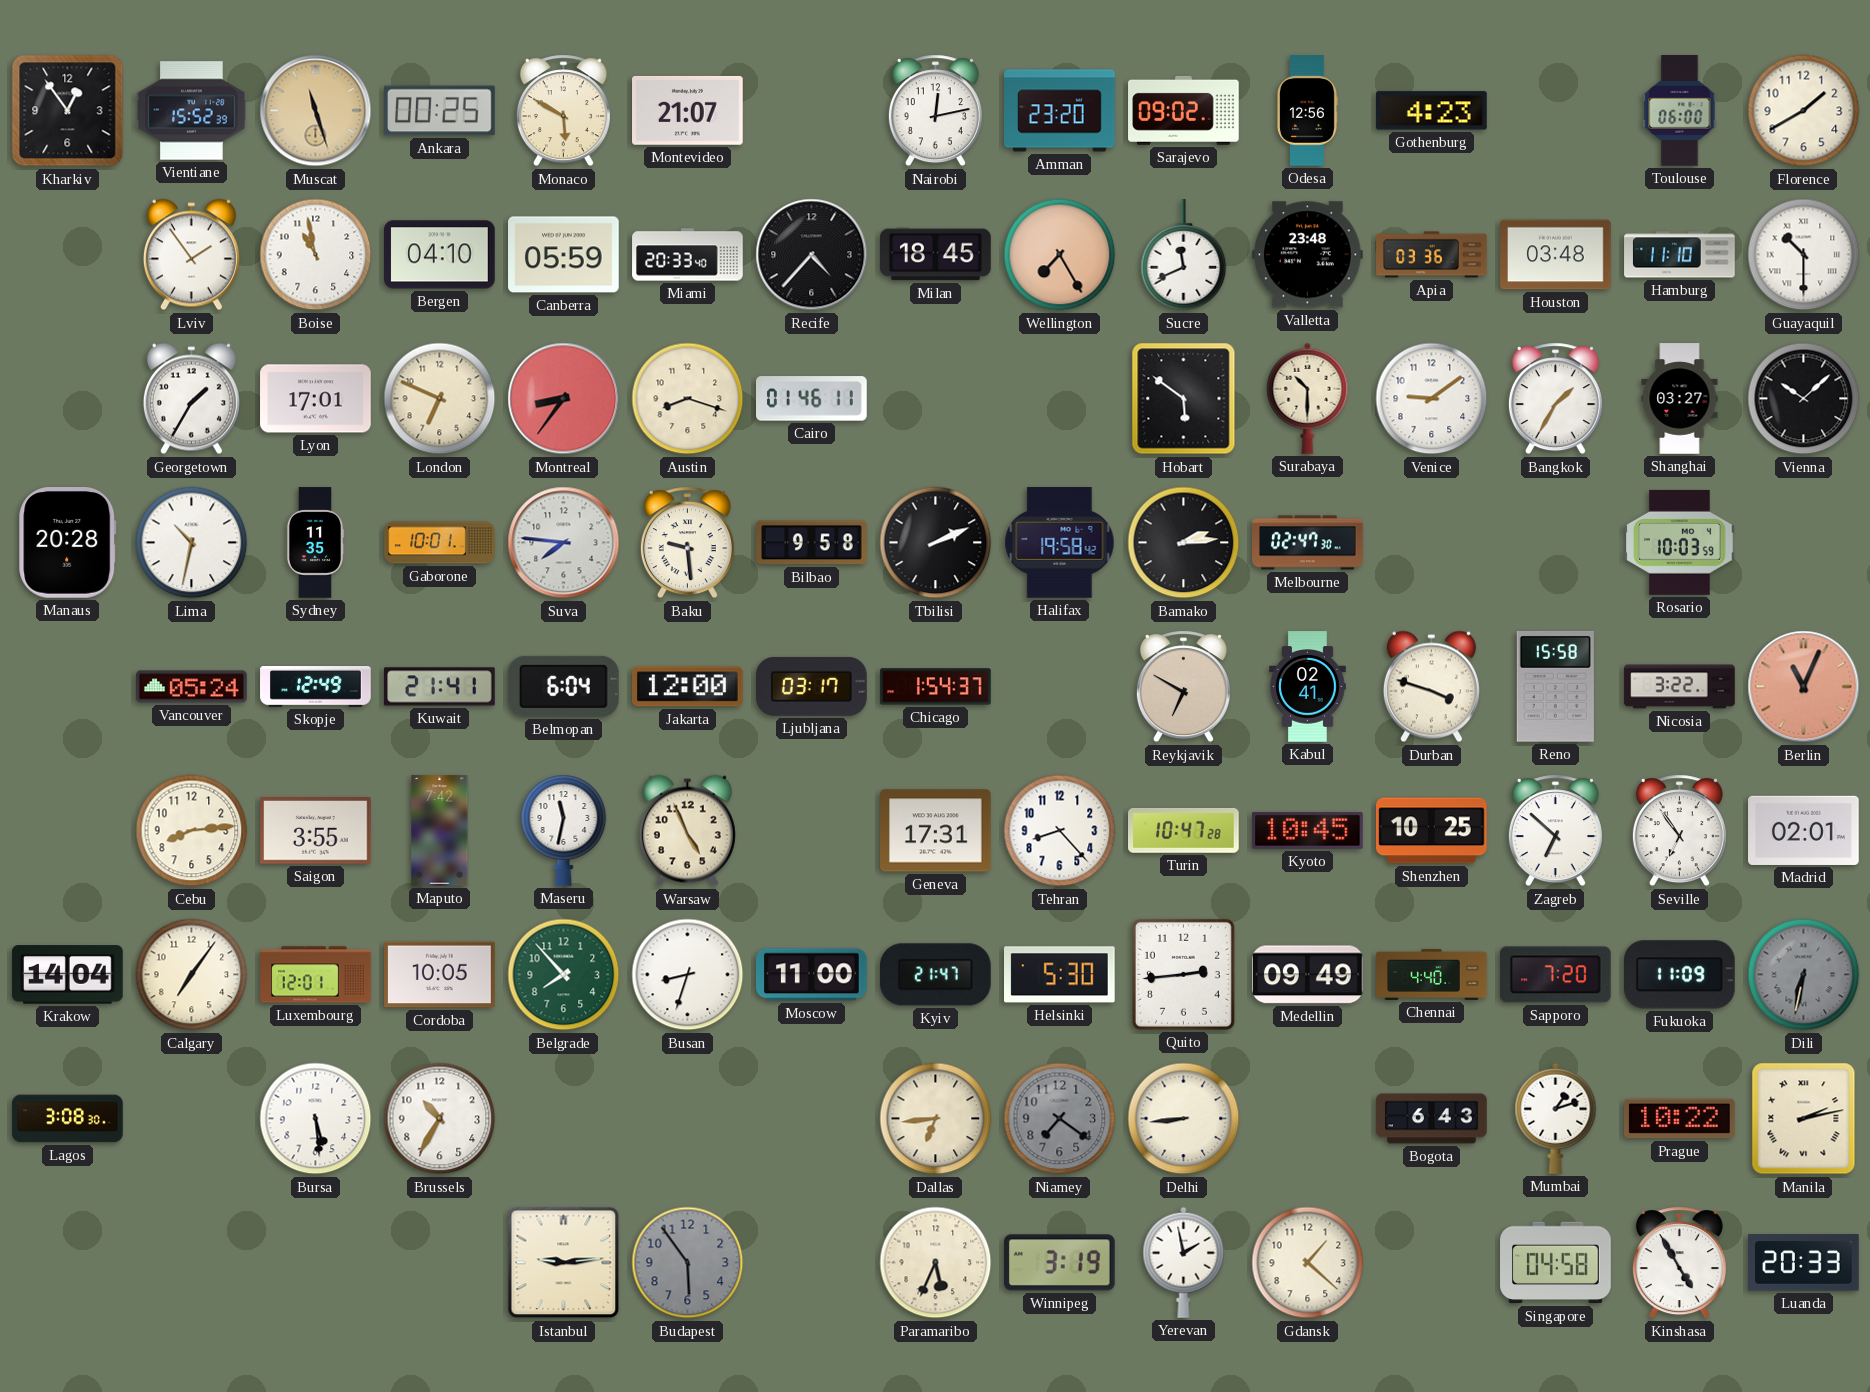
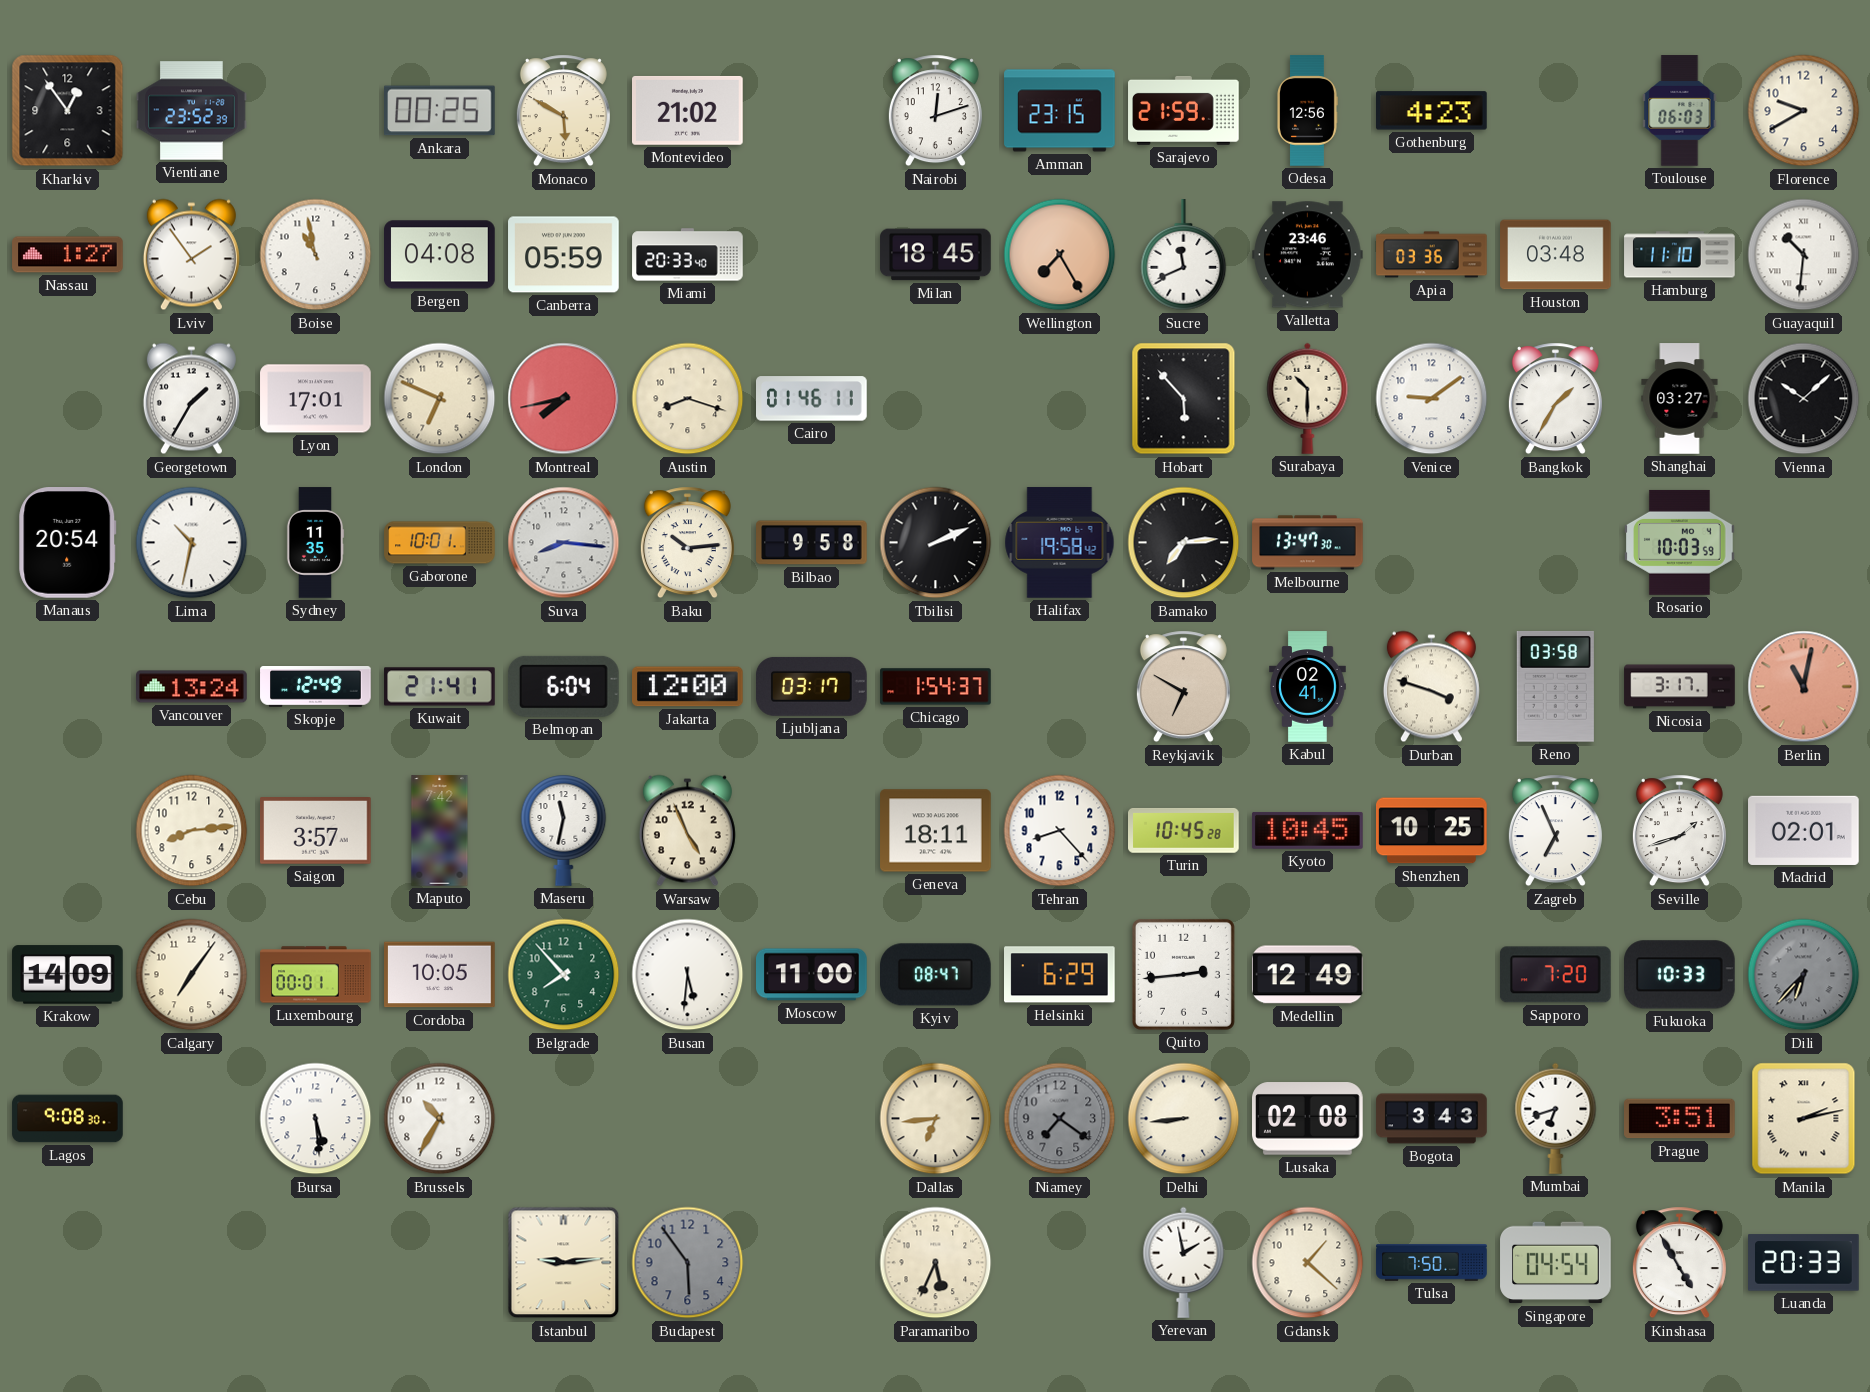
Vientiane: 15:52 -> 23:52 (192, 111)
Muscat: 11:27 -> none (316, 111)
Montevideo: 21:07 -> 21:02 (688, 110)
Nairobi: 12:13 -> 12:12 (935, 111)
Amman: 23:20 -> 23:15 (1060, 111)
Sarajevo: 09:02 -> 21:59 (1184, 110)
Toulouse: 06:00 -> 06:03 (1680, 111)
Florence: 1:40 -> 9:40 (1804, 111)
Nassau: none -> 1:27 (68, 255)
Bergen: 04:10 -> 04:08 (440, 255)
Recife: 4:37 -> none (812, 255)
Valletta: 23:48 -> 23:46 (1308, 255)
Guayaquil: 10:30 -> 10:31 (1804, 255)
Montreal: 8:36 -> 7:43 (564, 399)
Hobart: 5:51 -> 5:53 (1184, 399)
Manaus: 20:28 -> 20:54 (68, 543)
Suva: 7:46 -> 8:16 (564, 543)
Baku: 9:29 -> 10:14 (687, 543)
Bamako: 2:14 -> 7:14 (1184, 543)
Melbourne: 02:47 -> 13:47 (1308, 543)
Vancouver: 05:24 -> 13:24 (192, 687)
Reno: 15:58 -> 03:58 (1555, 686)
Nicosia: 3:22 -> 3:17 (1680, 687)
Berlin: 11:04 -> 11:02 (1804, 687)
Saigon: 3:55 -> 3:57 (316, 831)
Geneva: 17:31 -> 18:11 (936, 831)
Turin: 10:47 -> 10:45 (1184, 830)
Zagreb: 6:52 -> 6:56 (1555, 831)
Seville: 6:54 -> 1:42 (1679, 831)
Krakow: 14:04 -> 14:09 (68, 975)
Luxembourg: 12:01 -> 00:01 (316, 975)
Busan: 8:33 -> 5:31 (688, 975)
Kyiv: 21:47 -> 08:47 (936, 975)
Helsinki: 5:30 -> 6:29 (1060, 975)
Medellin: 09:49 -> 12:49 (1308, 975)
Chennai: 4:40 -> none (1432, 974)
Fukuoka: 11:09 -> 10:33 (1680, 975)
Dili: 6:32 -> 6:37 (1804, 975)
Lagos: 3:08 -> 9:08 (68, 1119)
Lusaka: none -> 02:08 (1308, 1119)
Bogota: 6:43 -> 3:43 (1432, 1119)
Mumbai: 1:12 -> 6:42 (1556, 1118)
Prague: 10:22 -> 3:51 (1680, 1119)
Winnipeg: 3:19 -> none (1060, 1263)
Tulsa: none -> 7:50 (1432, 1263)
Singapore: 04:58 -> 04:54 (1556, 1263)
